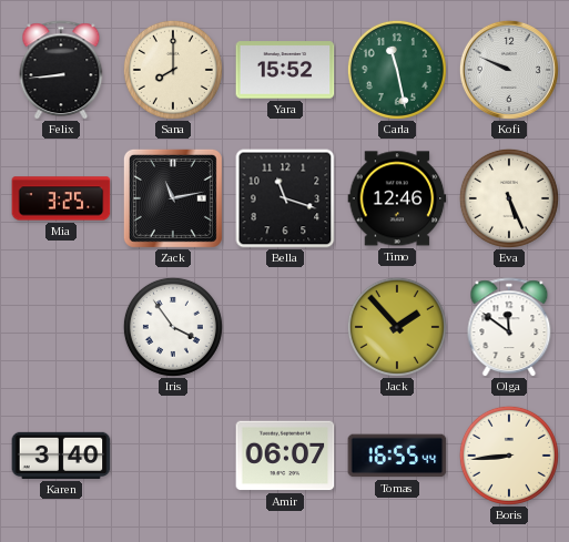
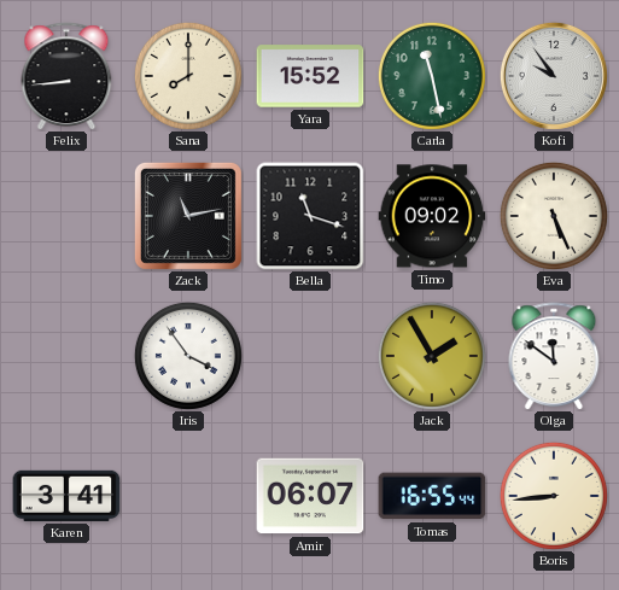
Kofi: 9:49 -> 9:54 (554, 76)
Mia: 3:25 -> none (61, 198)
Timo: 12:46 -> 09:02 (432, 216)
Jack: 1:53 -> 1:55 (432, 356)
Karen: 3:40 -> 3:41 (66, 496)
